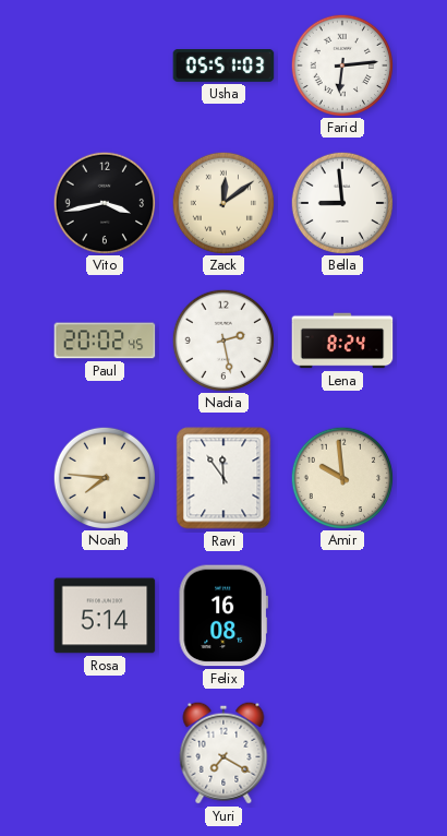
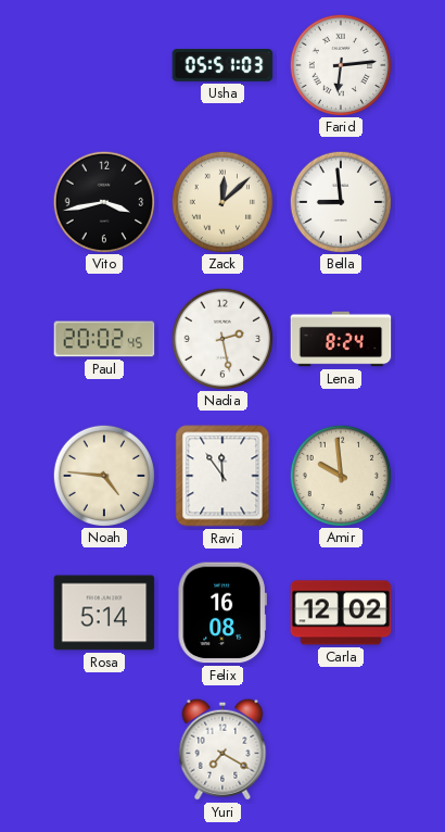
Zack: 12:09 -> 12:08 (221, 201)
Noah: 7:46 -> 4:46 (103, 475)
Carla: none -> 12:02 (341, 613)
